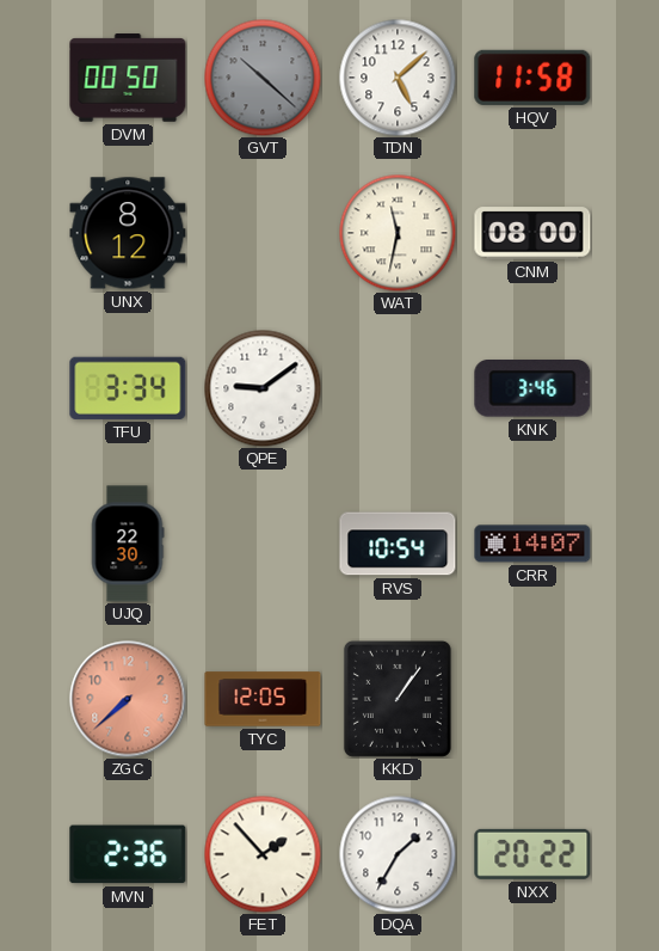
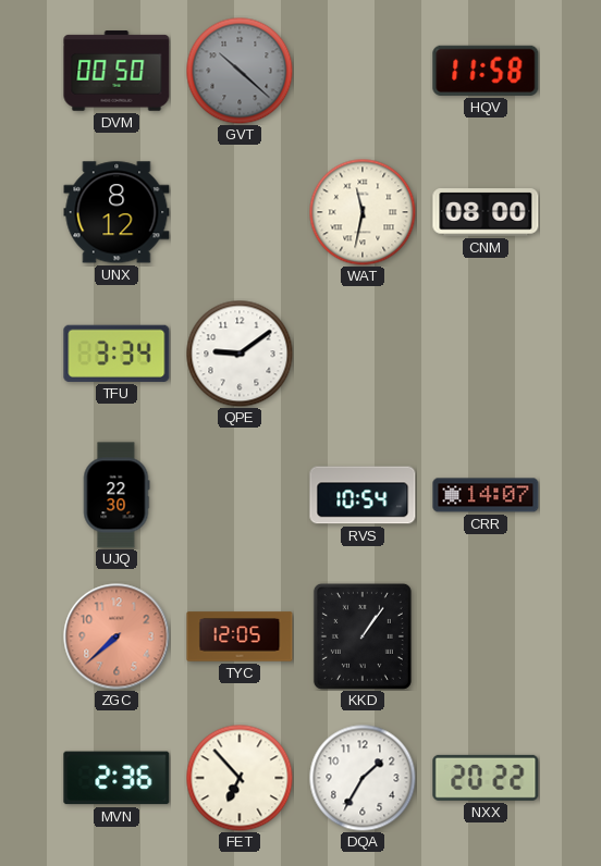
TDN: 5:08 -> none (398, 78)
KNK: 3:46 -> none (532, 388)
FET: 1:53 -> 6:53 (240, 778)
